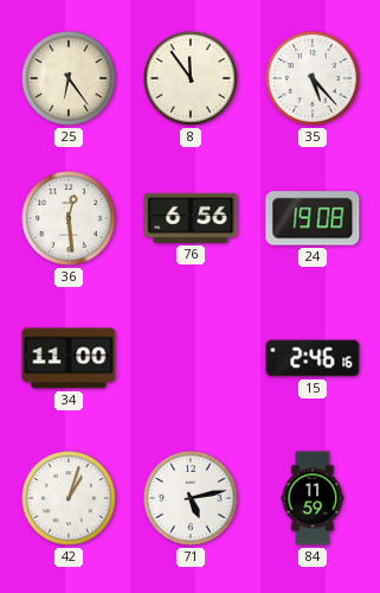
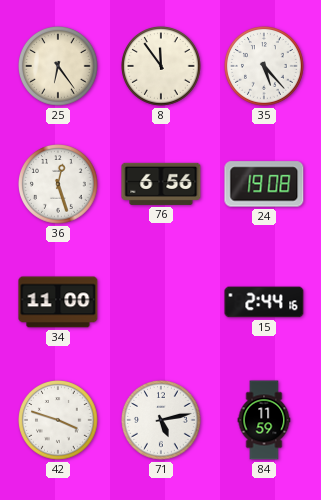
36: 12:29 -> 12:27 (59, 185)
15: 2:46 -> 2:44 (264, 302)
42: 1:03 -> 3:48 (59, 421)
